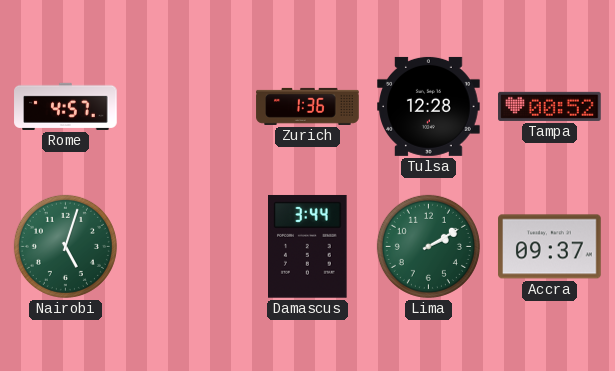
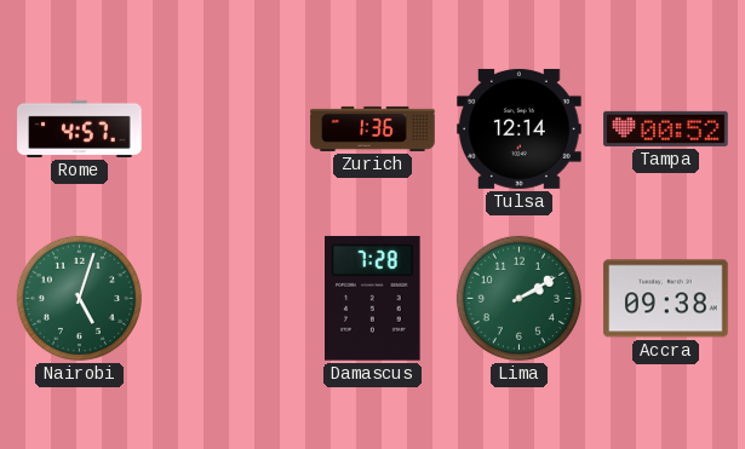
Tulsa: 12:28 -> 12:14 (520, 128)
Damascus: 3:44 -> 7:28 (373, 298)
Accra: 09:37 -> 09:38 (666, 299)
